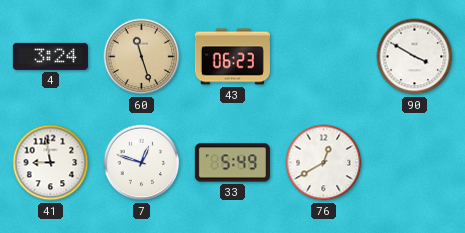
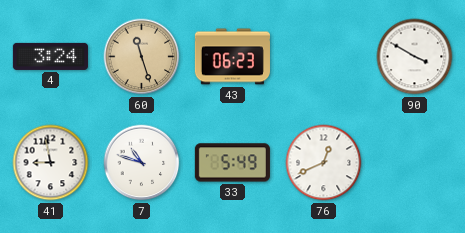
7: 12:48 -> 10:48 (142, 163)
76: 12:40 -> 12:41 (324, 163)
